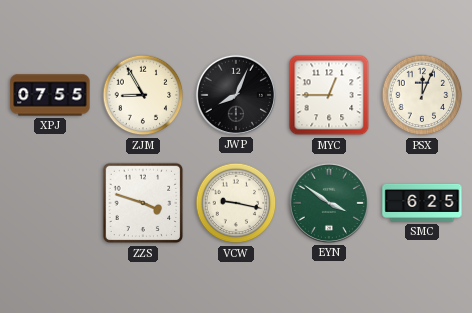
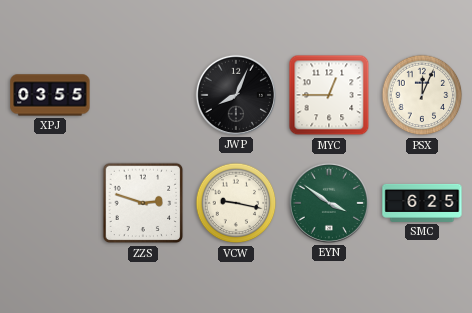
XPJ: 07:55 -> 03:55 (50, 95)
ZJM: 8:55 -> none (143, 95)
ZZS: 3:48 -> 2:48 (143, 203)
